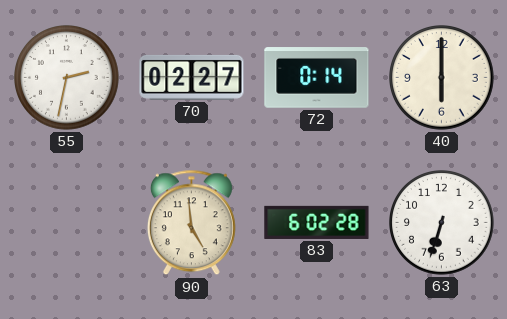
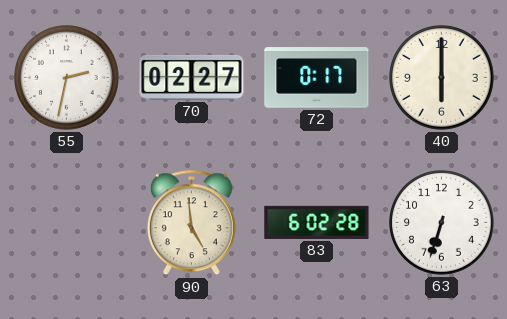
72: 0:14 -> 0:17 (317, 78)
